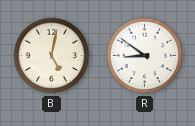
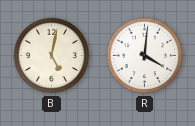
R: 8:51 -> 4:01 (145, 56)
